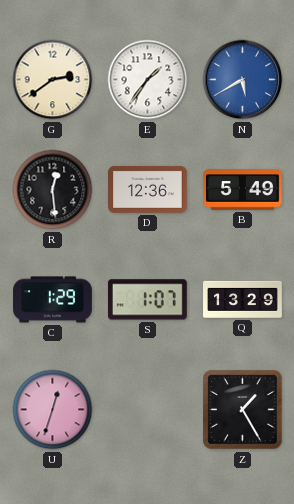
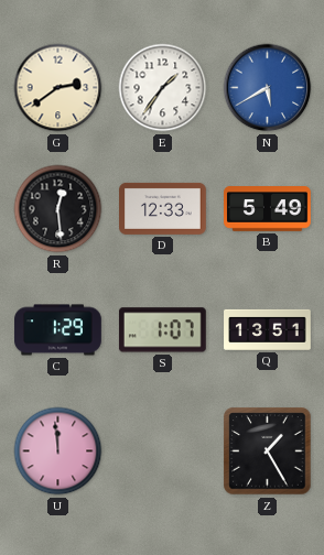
D: 12:36 -> 12:33 (163, 208)
Q: 13:29 -> 13:51 (268, 329)
U: 12:33 -> 11:59 (58, 451)
